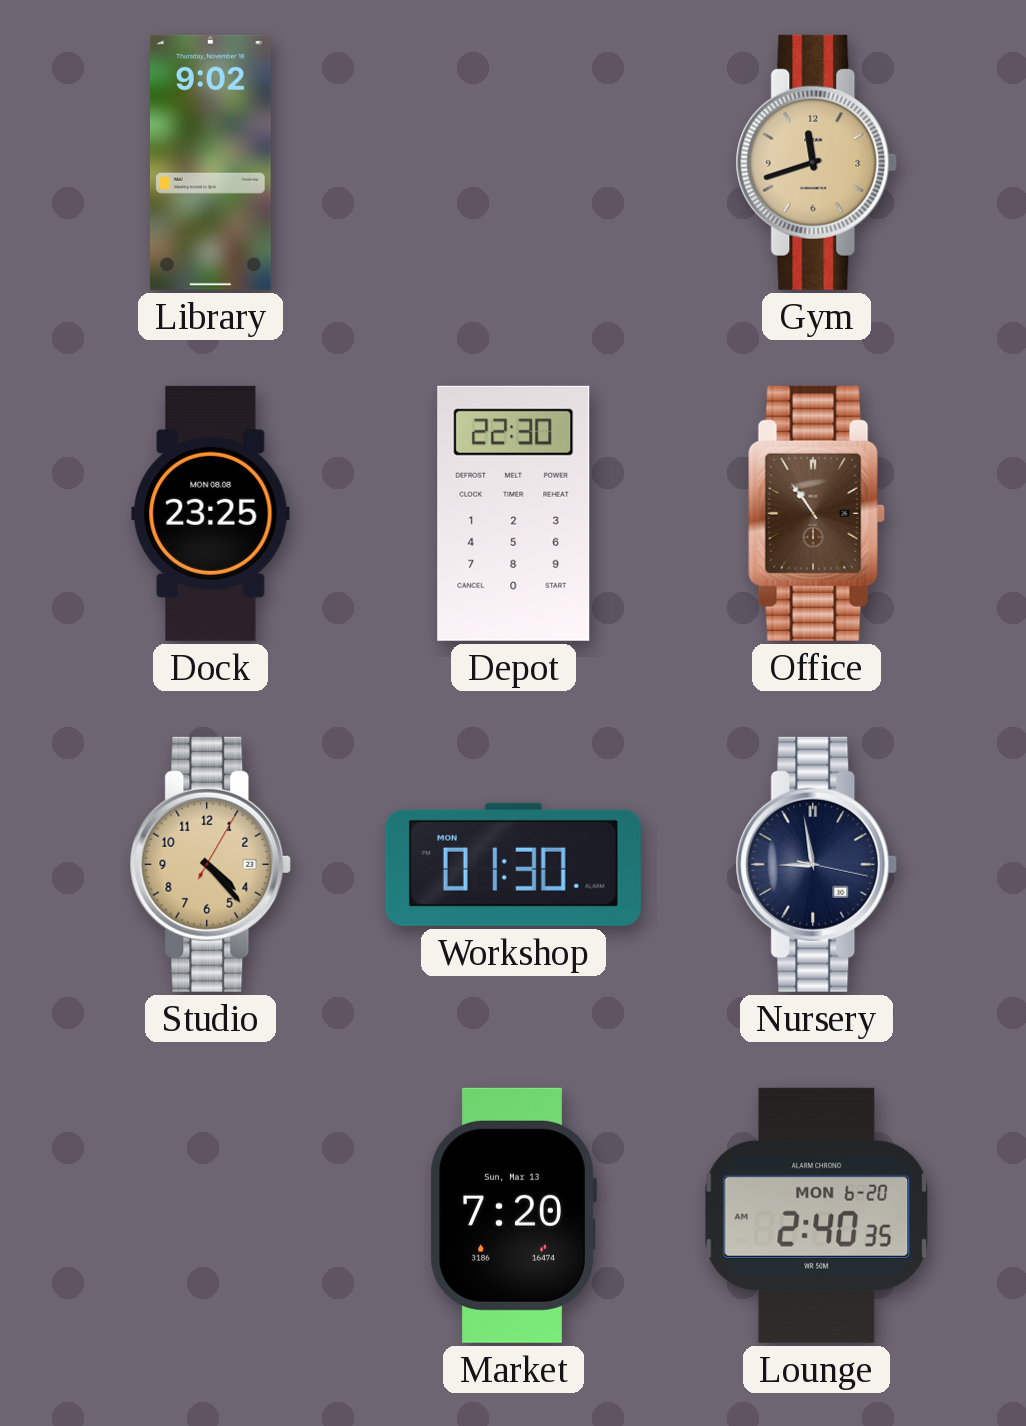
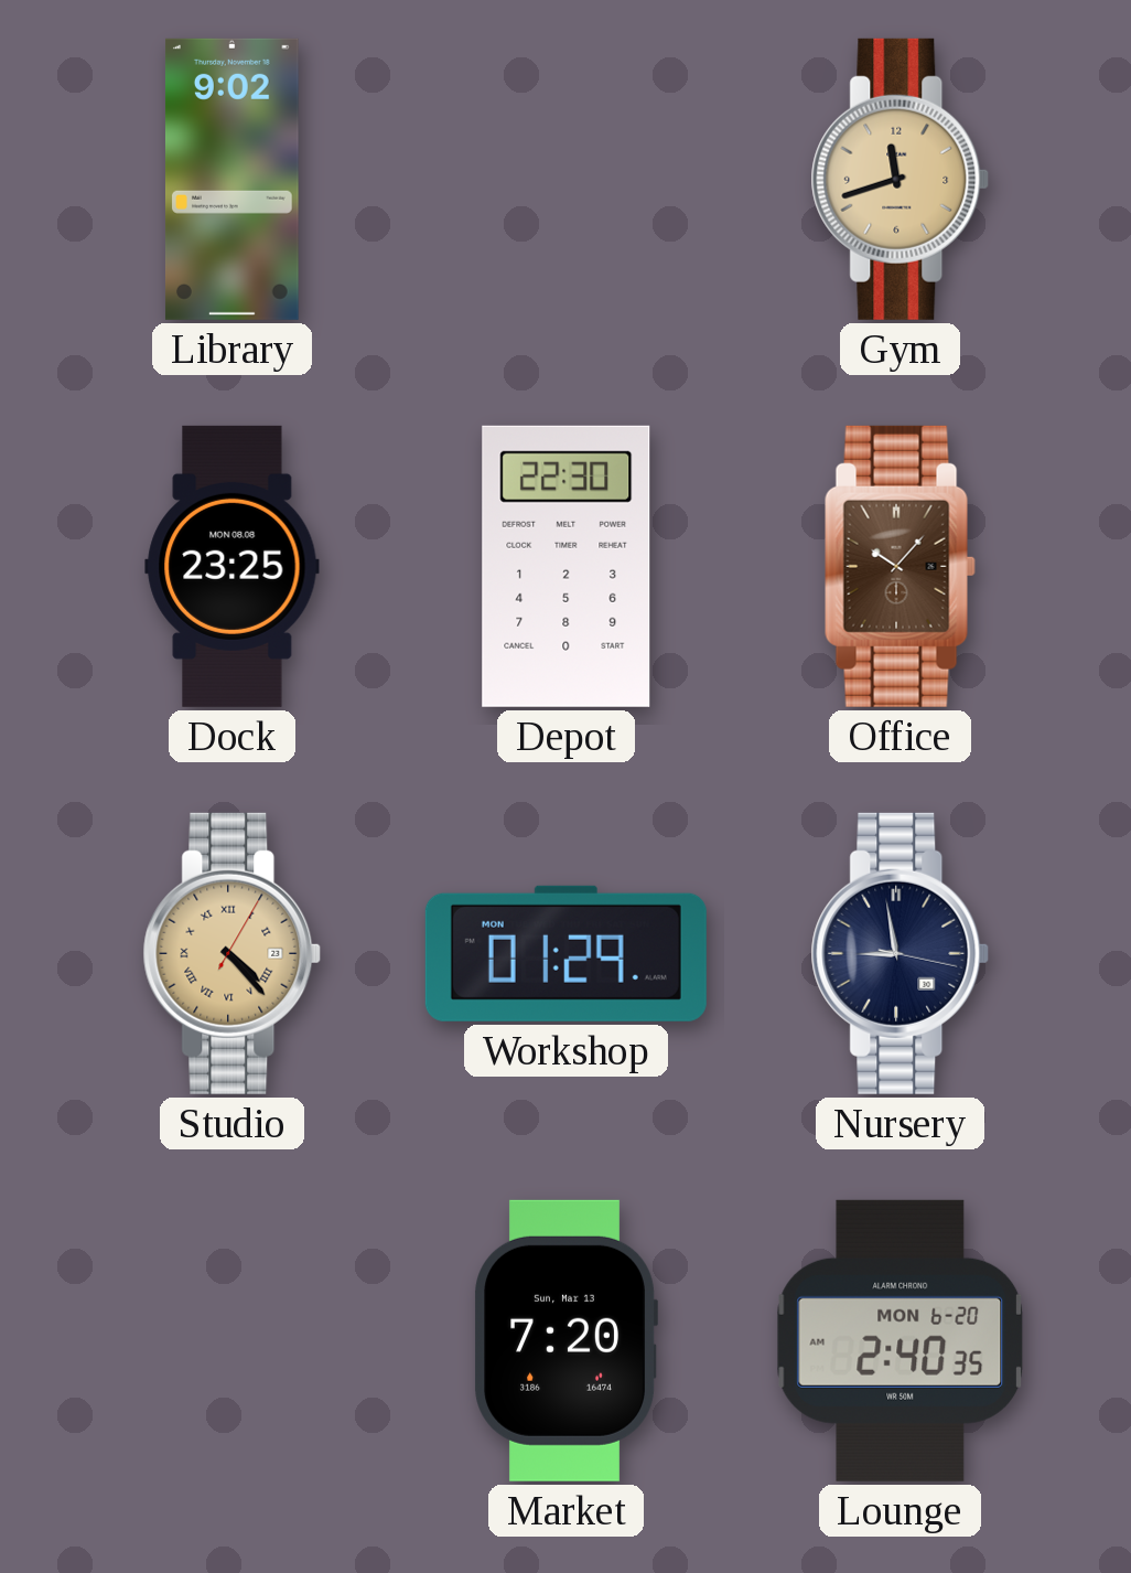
Office: 10:54 -> 10:07 (900, 566)
Studio numerals: Arabic -> Roman (233, 953)
Workshop: 01:30 -> 01:29 (565, 953)
